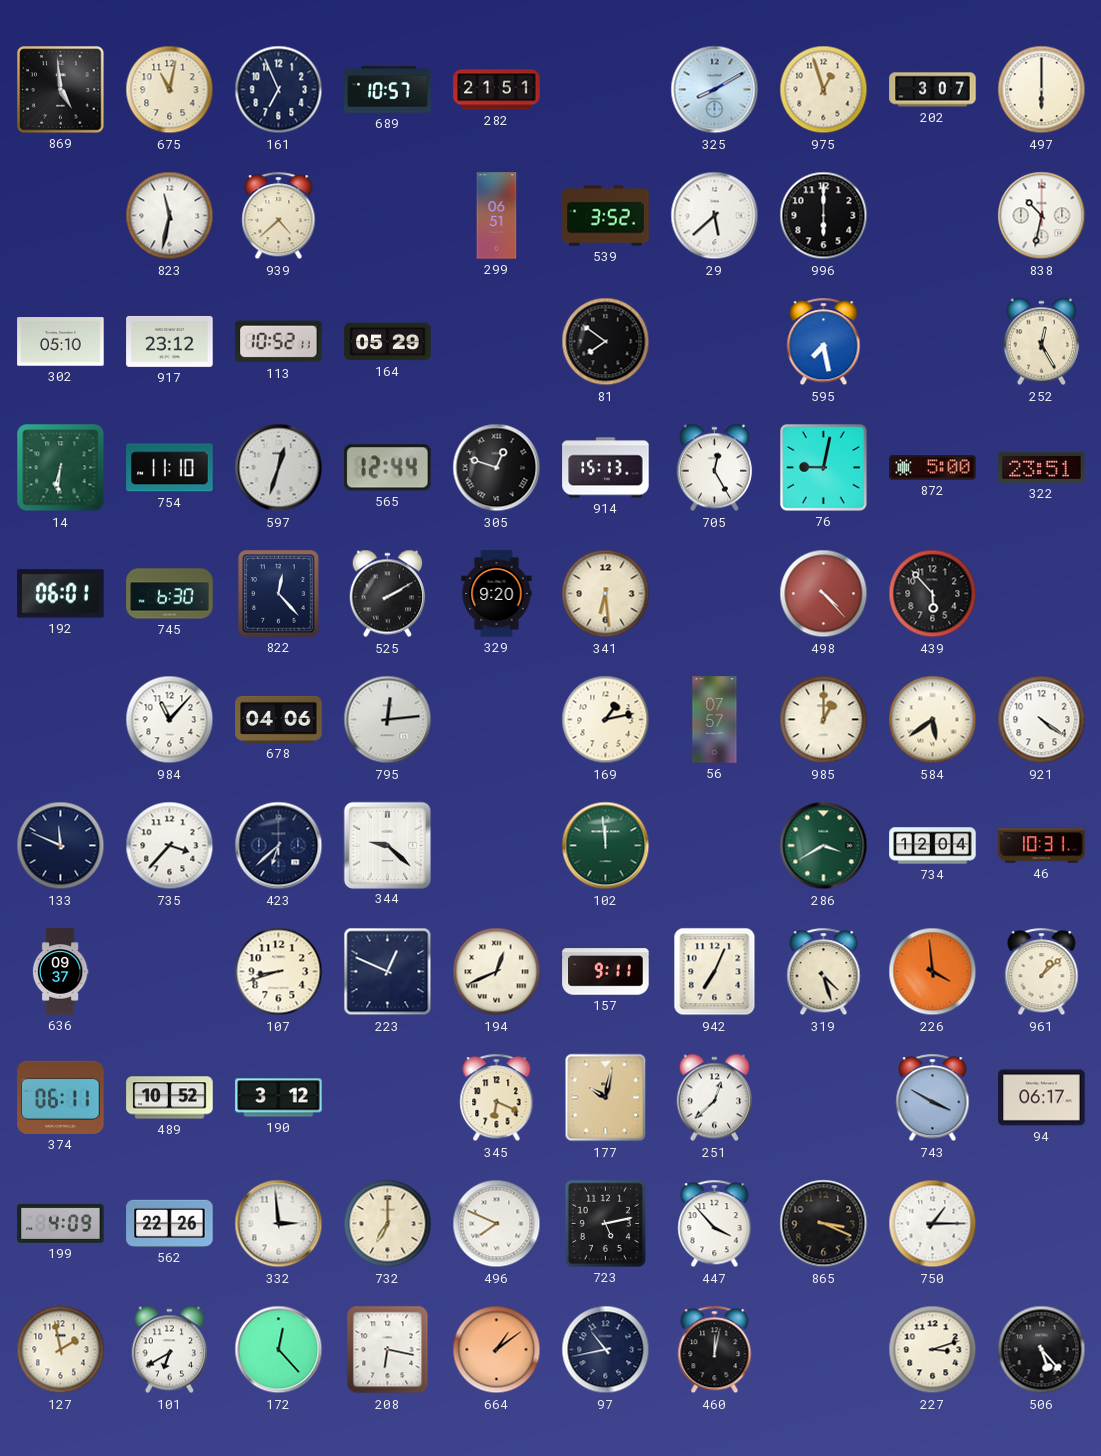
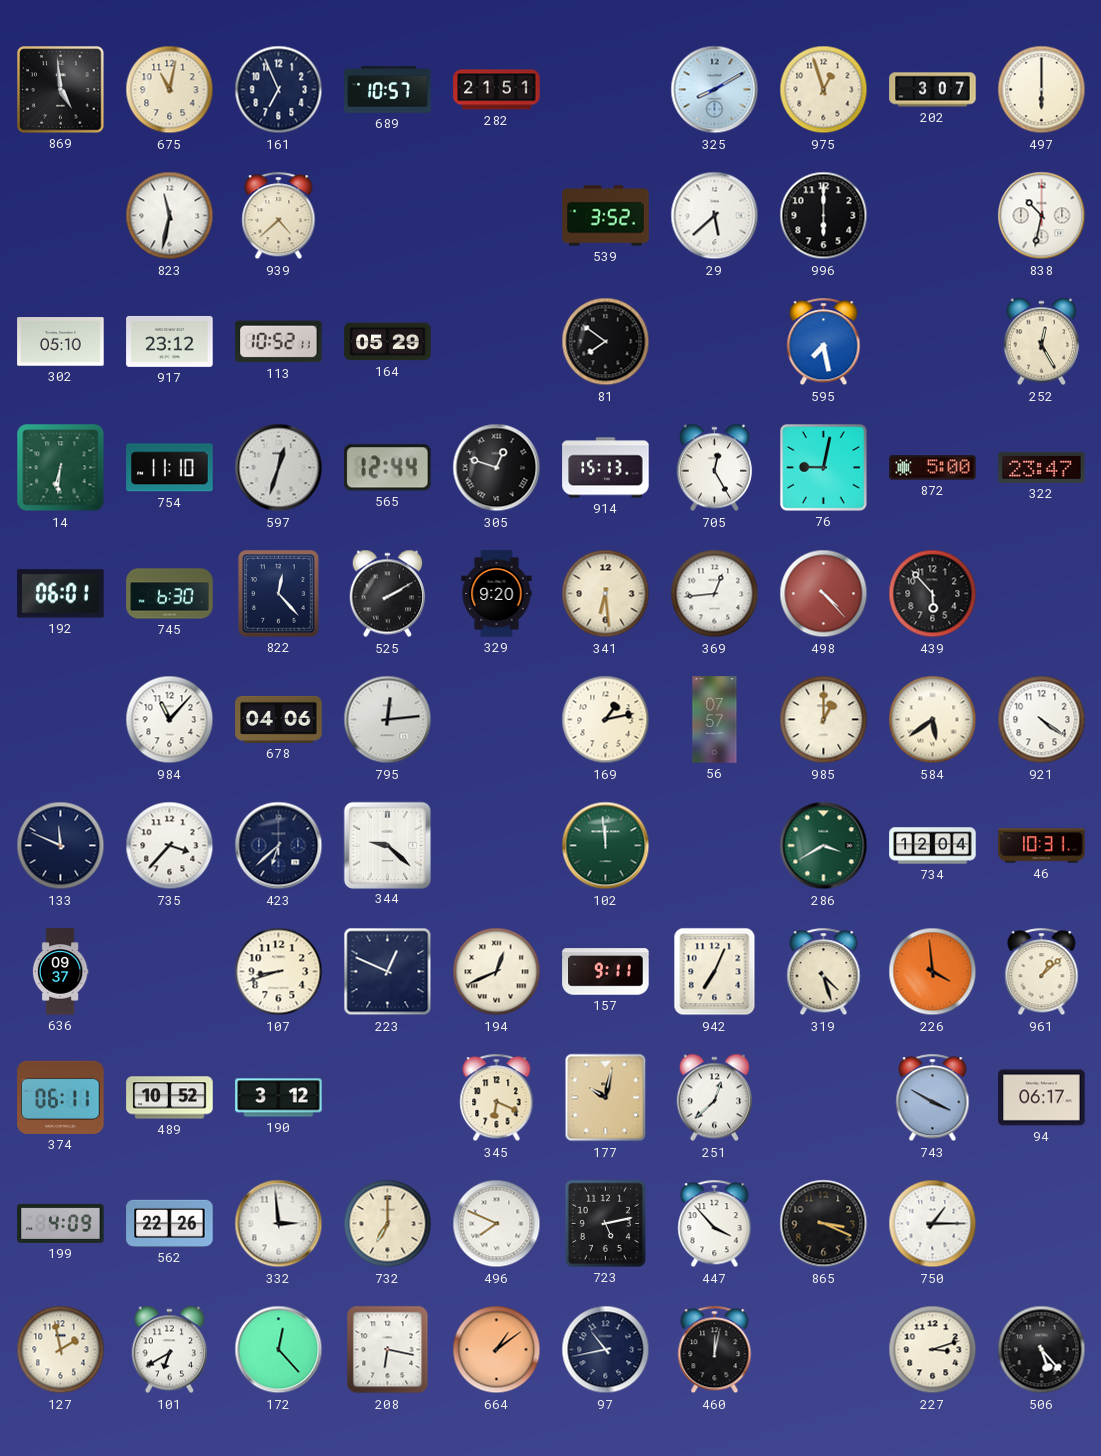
299: 06:51 -> none (497, 216)
322: 23:51 -> 23:47 (1042, 467)
369: none -> 12:44 (715, 594)
